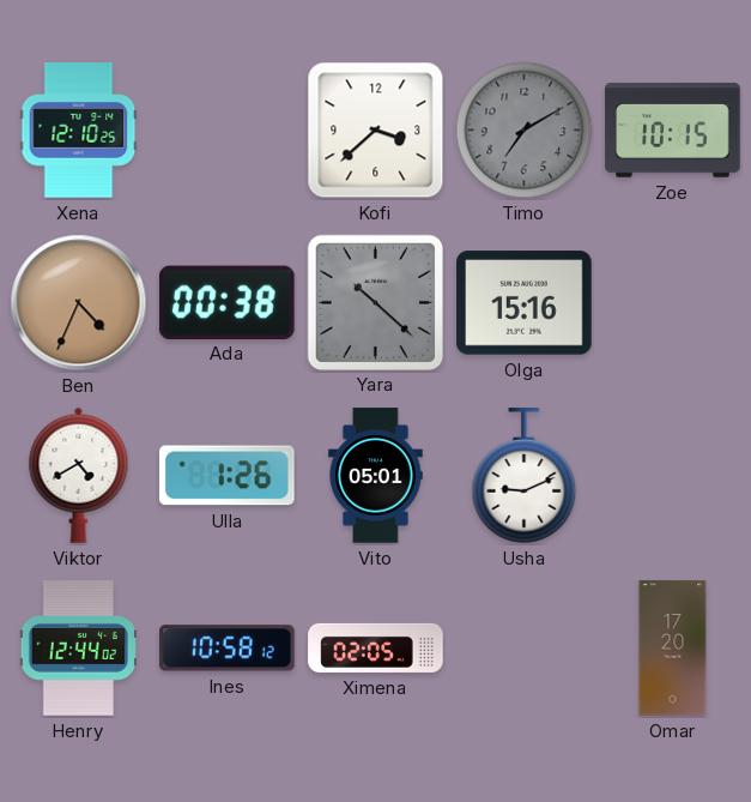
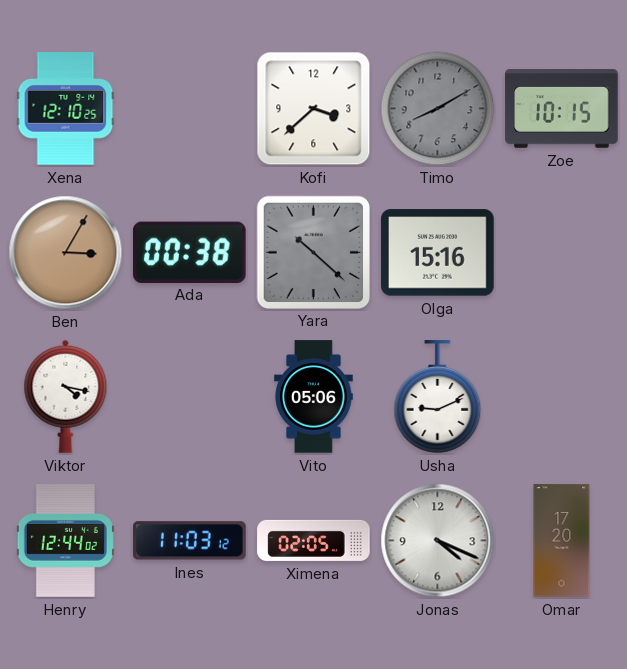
Timo: 7:10 -> 8:10 (438, 109)
Ben: 4:34 -> 3:05 (66, 253)
Viktor: 4:40 -> 4:17 (66, 396)
Ulla: 1:26 -> none (228, 476)
Vito: 05:01 -> 05:06 (314, 397)
Ines: 10:58 -> 11:03 (190, 541)
Jonas: none -> 4:19 (438, 541)
